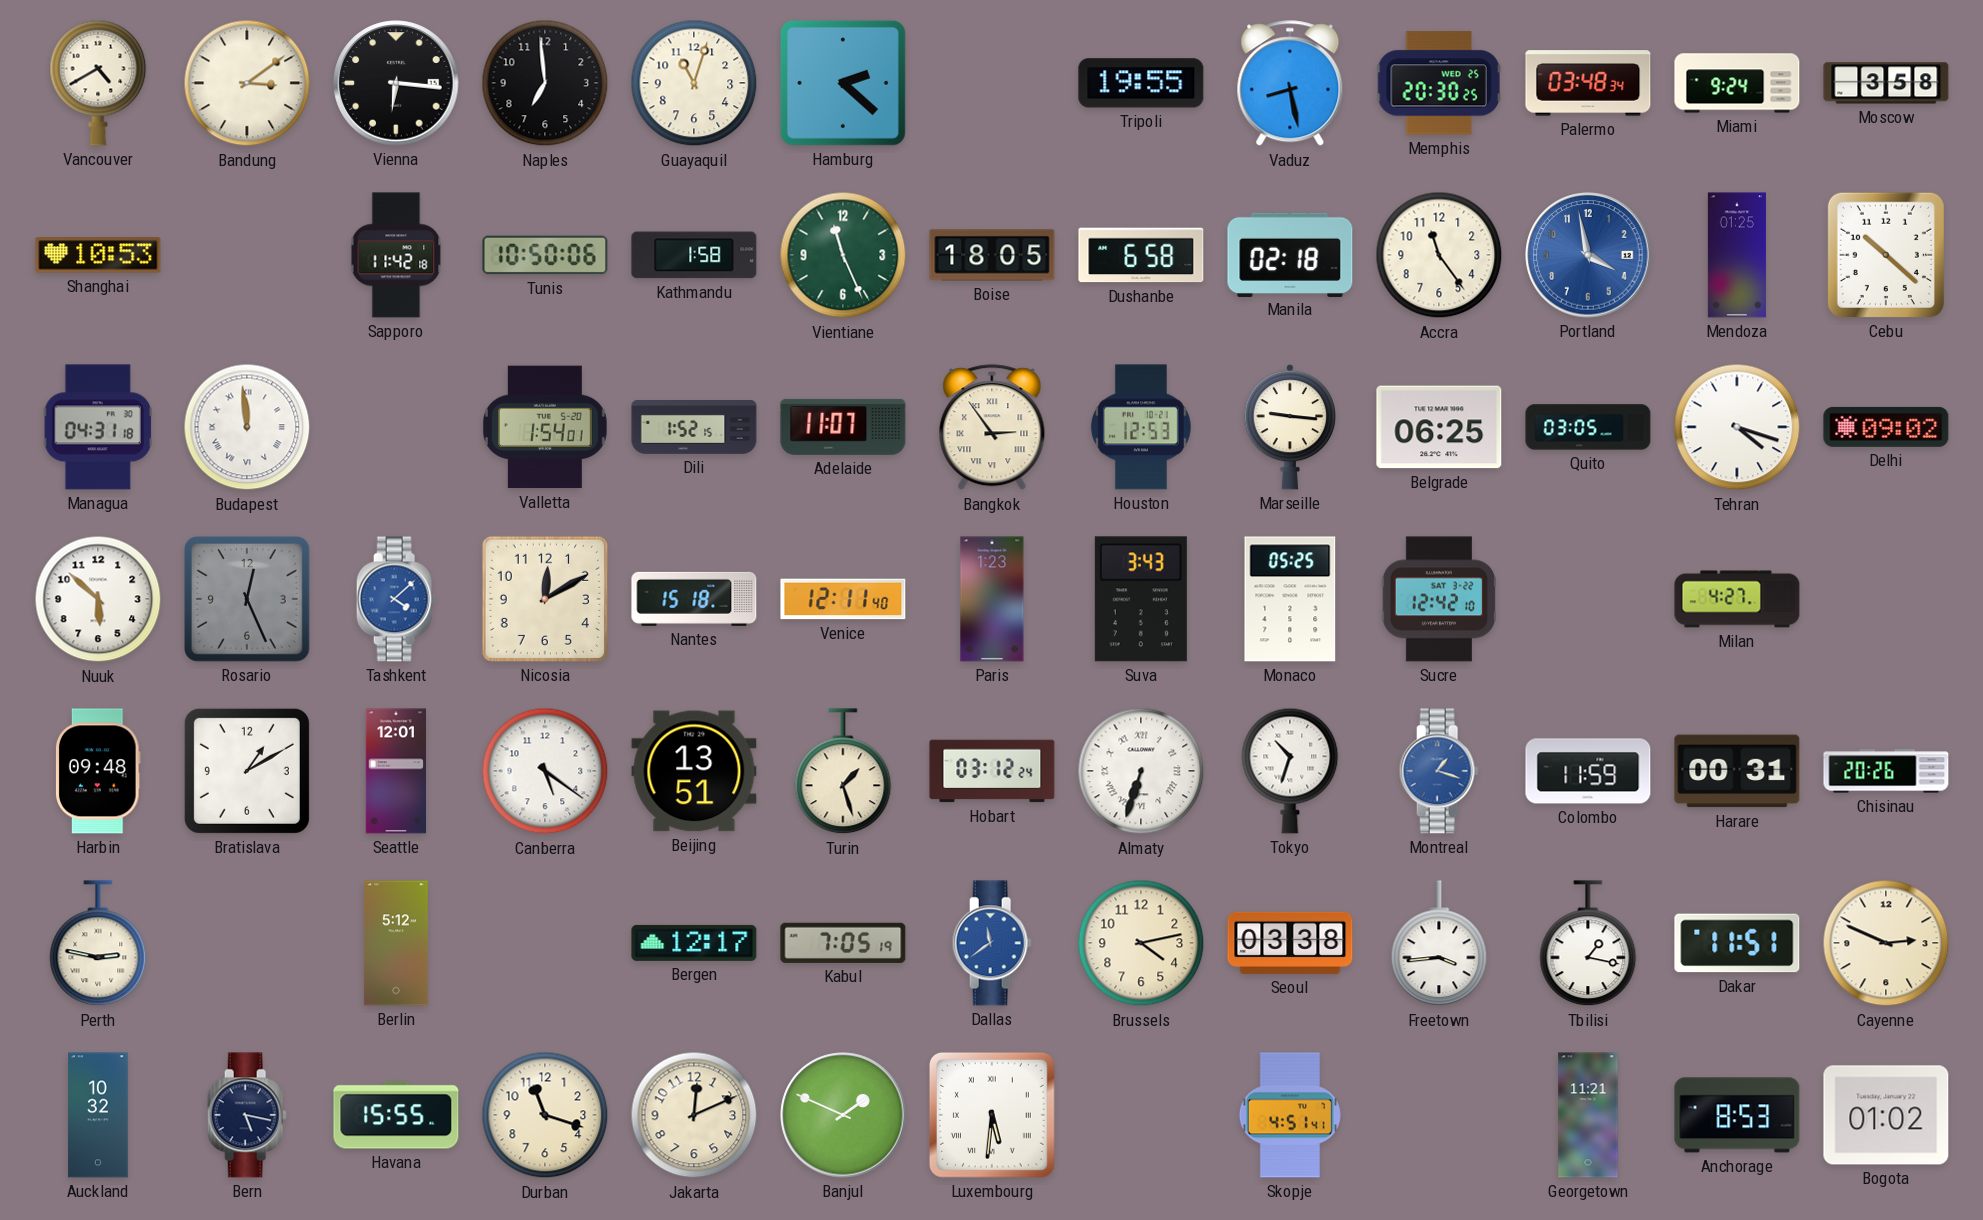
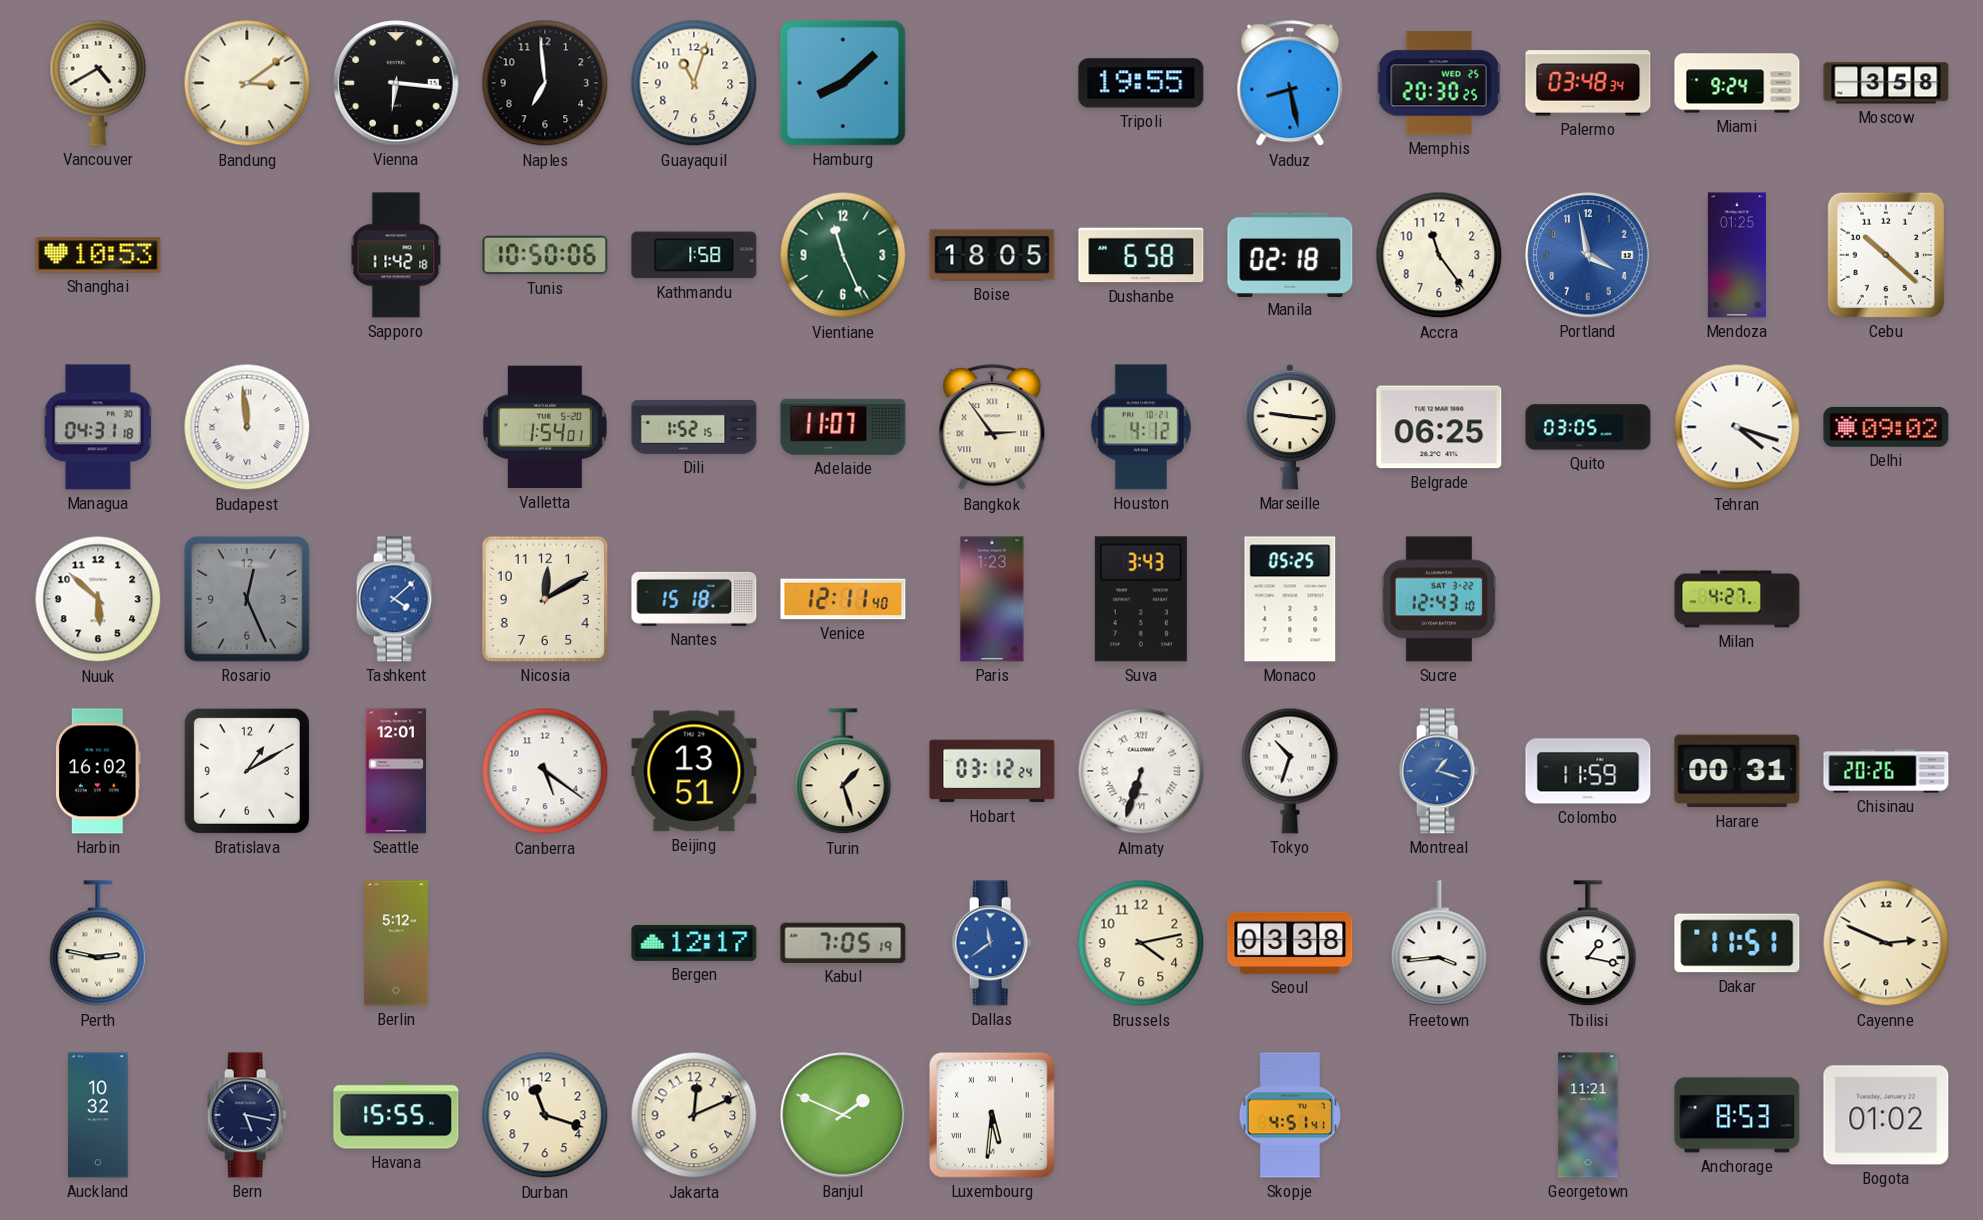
Hamburg: 2:22 -> 8:08 (843, 83)
Houston: 12:53 -> 4:12 (1141, 427)
Sucre: 12:42 -> 12:43 (1439, 599)
Harbin: 09:48 -> 16:02 (98, 771)
